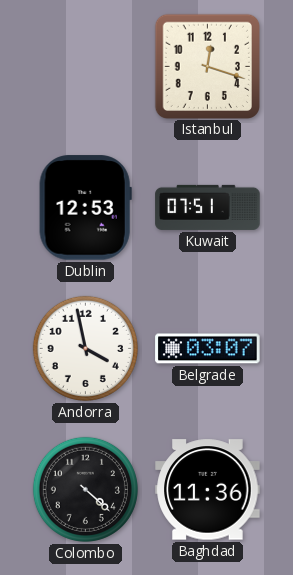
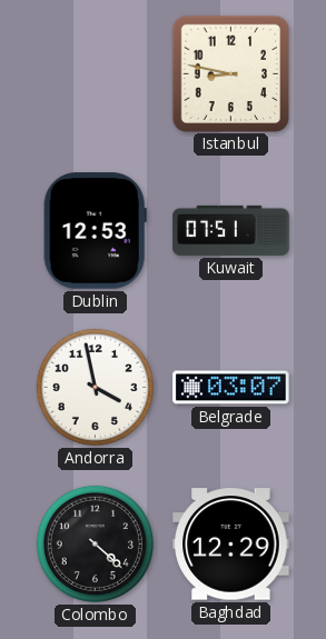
Istanbul: 12:18 -> 8:47 (230, 73)
Baghdad: 11:36 -> 12:29 (231, 545)
